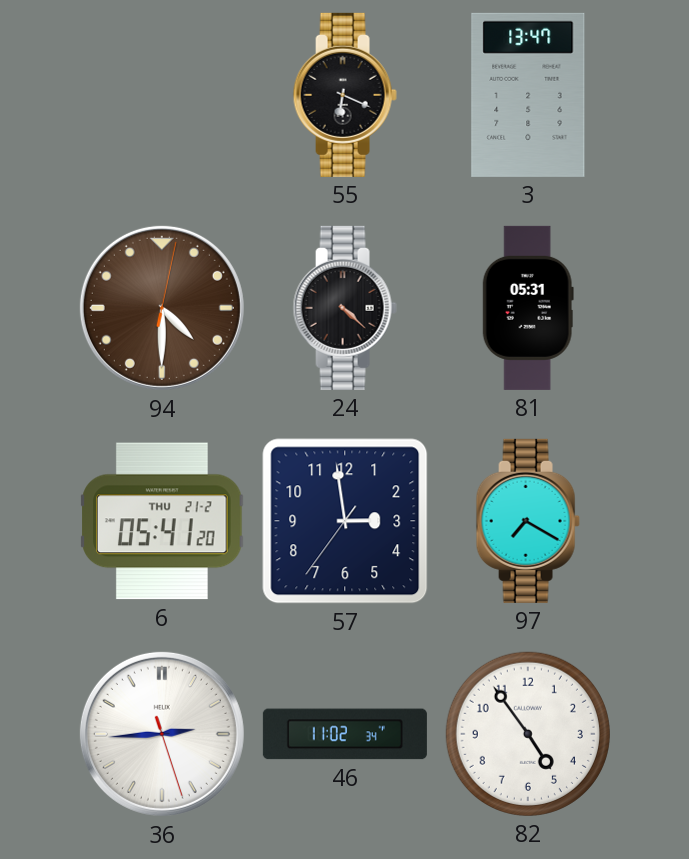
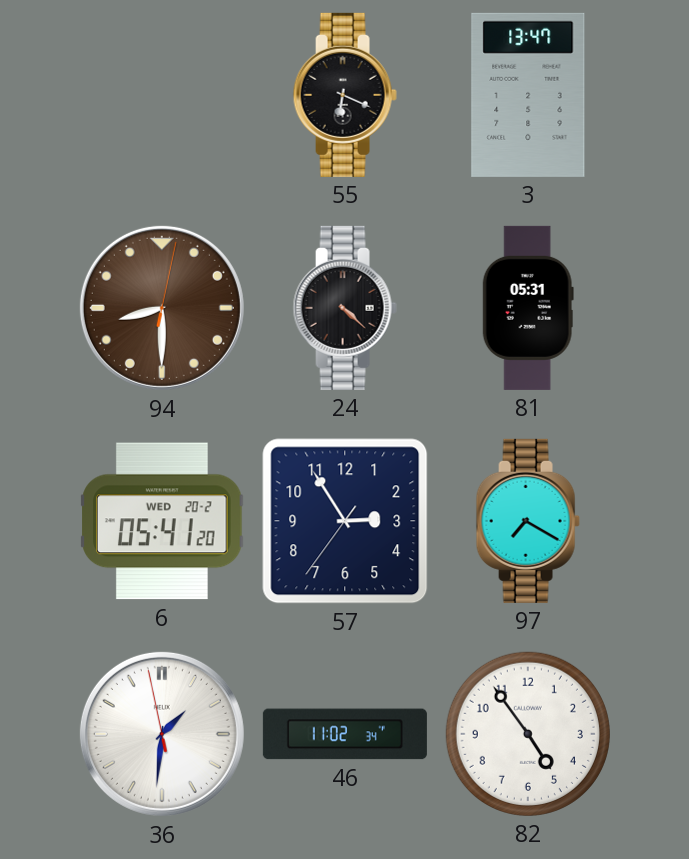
94: 4:30 -> 8:30 (162, 308)
6 date: THU 21-2 -> WED 20-2 (162, 521)
57: 2:58 -> 2:54 (345, 521)
36: 2:44 -> 1:30 (162, 734)
